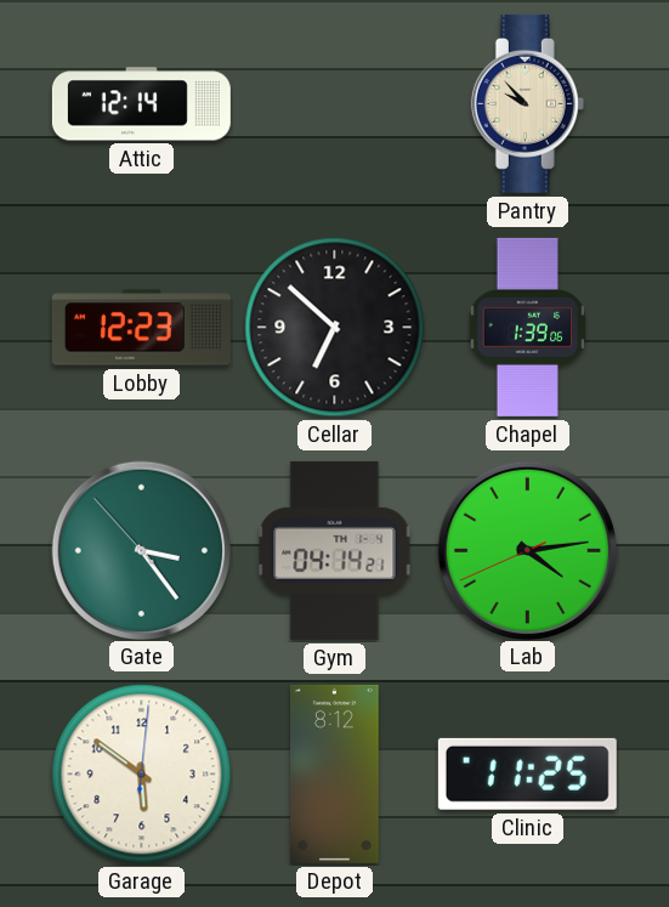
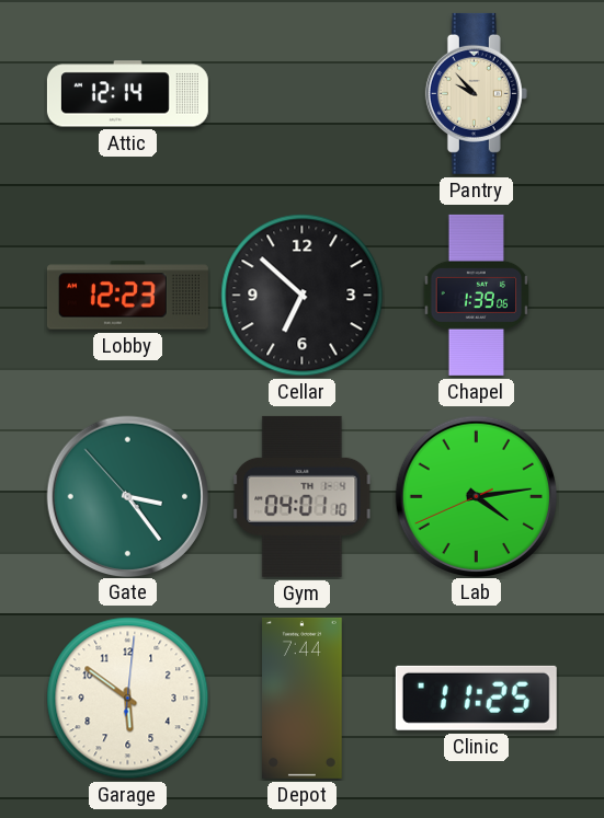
Gym: 04:14 -> 04:01 (303, 496)
Depot: 8:12 -> 7:44 (303, 698)
